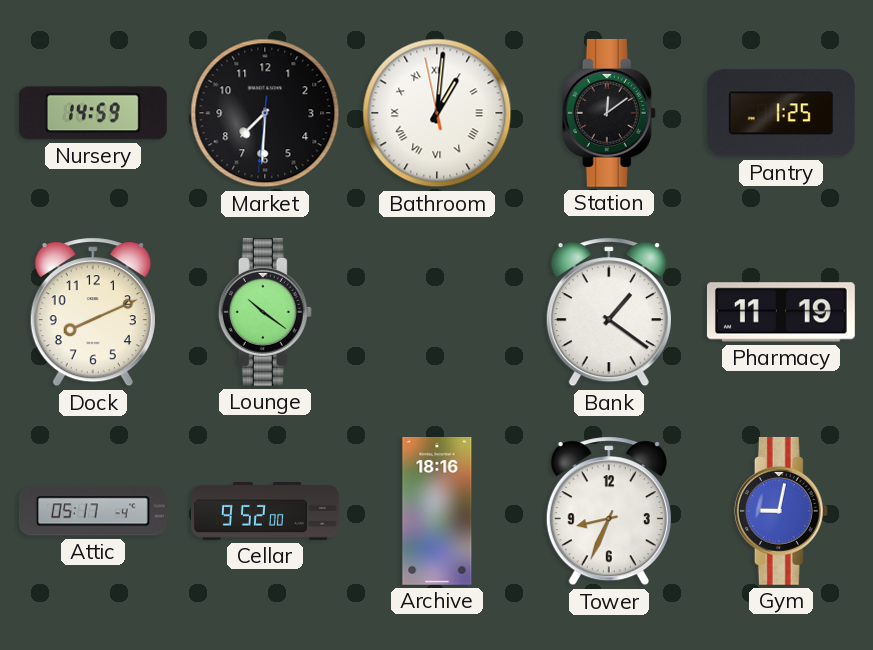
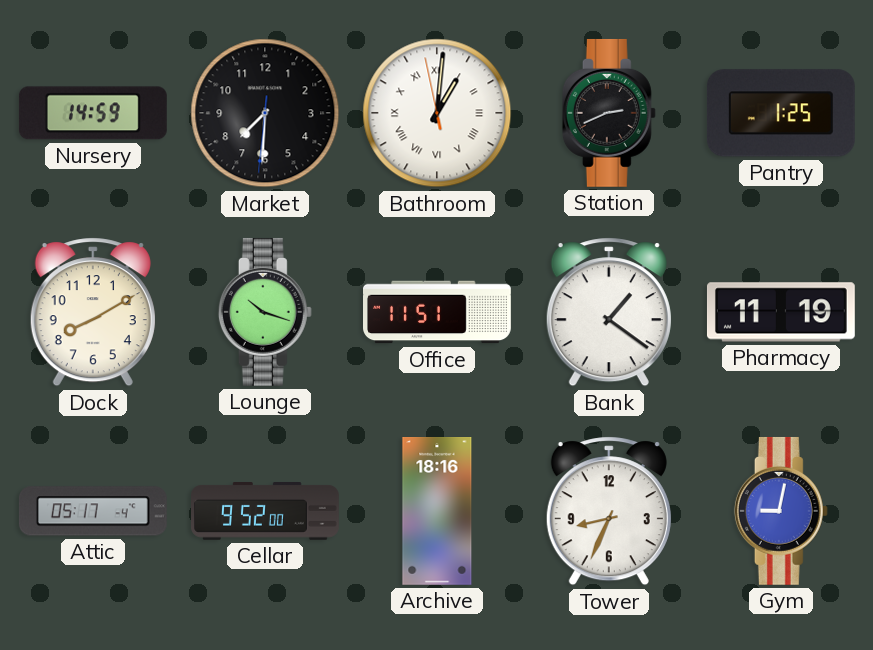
Station: 12:09 -> 2:41 (609, 113)
Dock: 8:11 -> 8:10 (93, 312)
Lounge: 10:21 -> 10:18 (265, 312)
Office: none -> 11:51 (438, 312)
